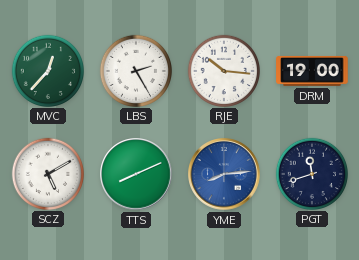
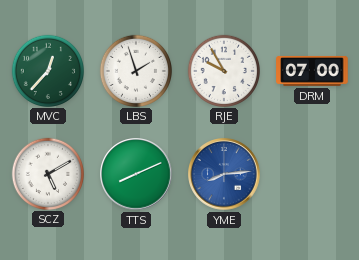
LBS: 2:25 -> 1:57 (135, 70)
RJE: 10:16 -> 9:55 (223, 70)
DRM: 19:00 -> 07:00 (312, 71)
PGT: 11:42 -> none (311, 173)
